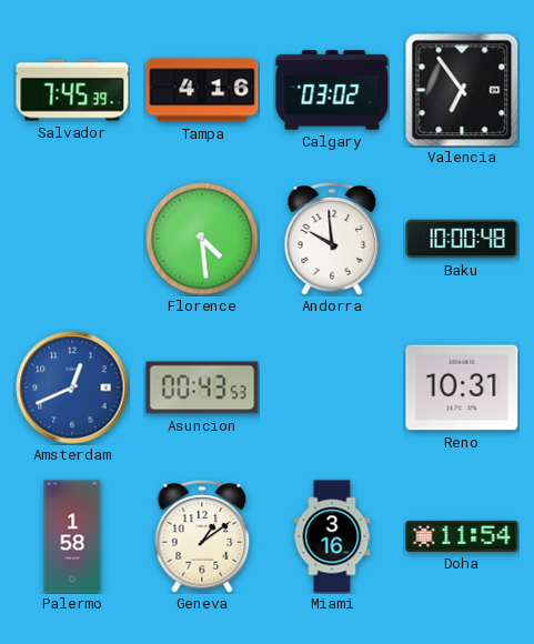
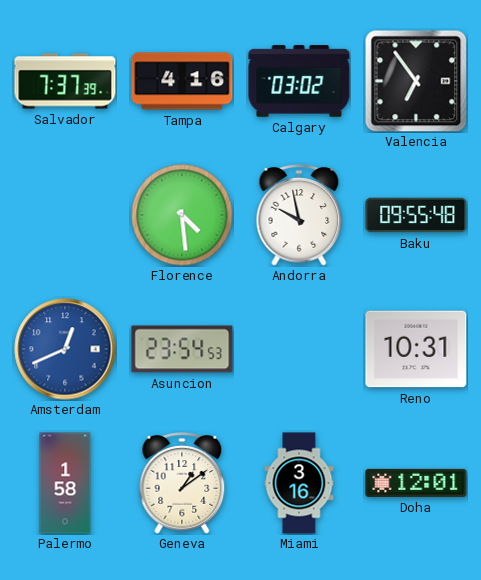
Salvador: 7:45 -> 7:37 (65, 81)
Andorra: 9:59 -> 9:58 (299, 215)
Baku: 10:00 -> 09:55 (416, 215)
Asuncion: 00:43 -> 23:54 (182, 349)
Doha: 11:54 -> 12:01 (416, 483)
